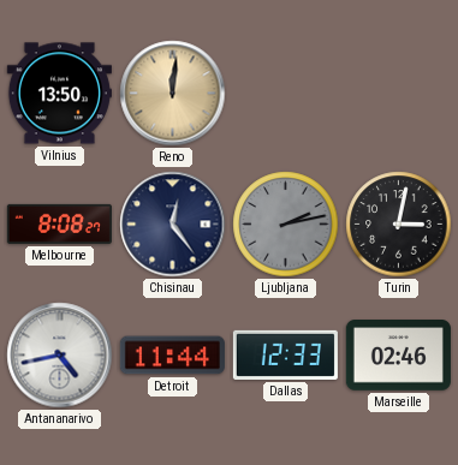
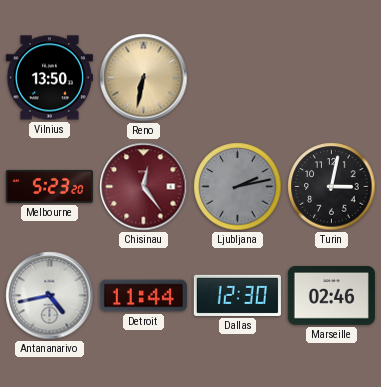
Reno: 12:01 -> 6:32 (144, 78)
Melbourne: 8:08 -> 5:23 (49, 186)
Chisinau dial: navy -> burgundy (144, 187)
Dallas: 12:33 -> 12:30 (237, 295)
